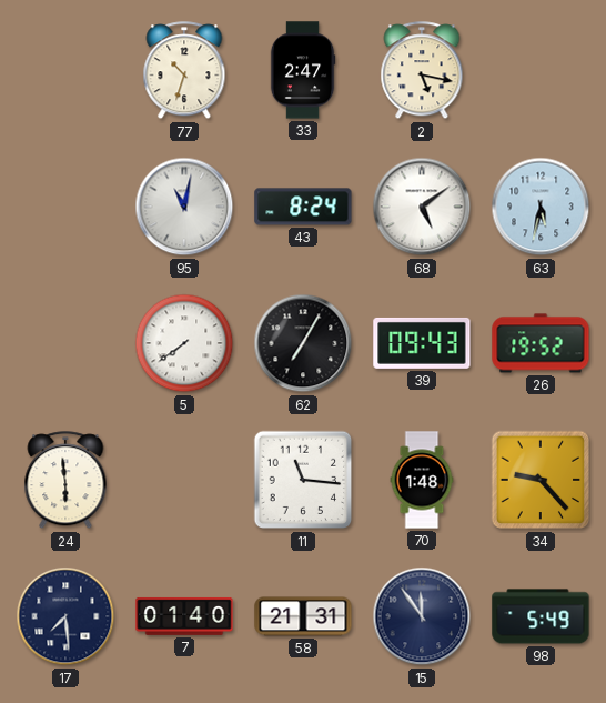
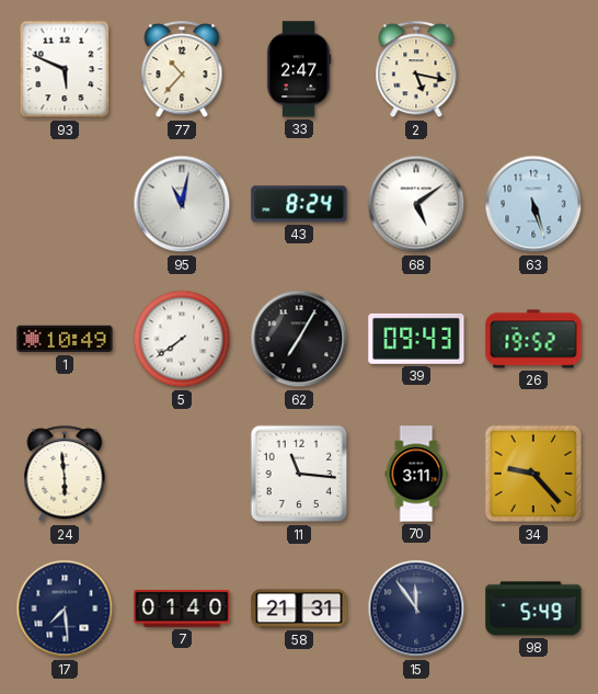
93: none -> 5:49 (65, 69)
77: 10:33 -> 10:37 (182, 70)
63: 5:32 -> 5:27 (533, 204)
1: none -> 10:49 (65, 339)
70: 1:48 -> 3:11 (416, 474)
